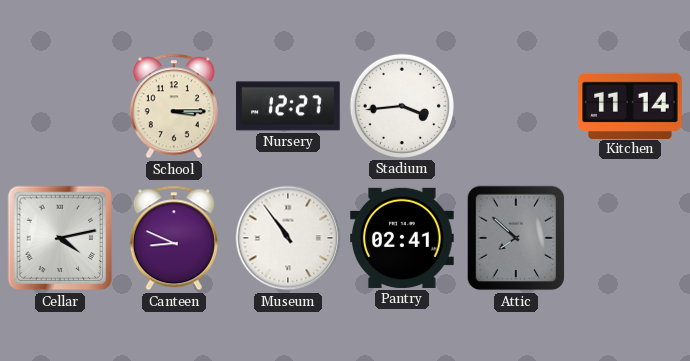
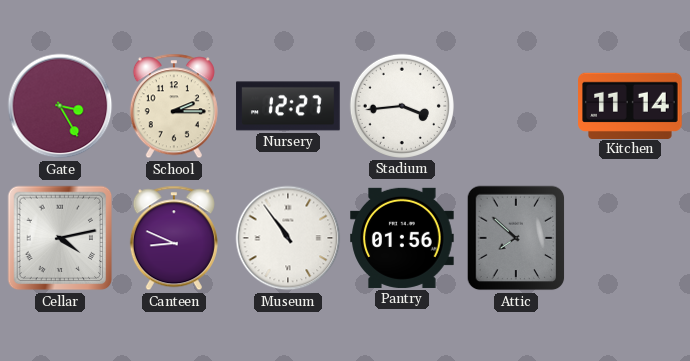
Gate: none -> 3:25 (60, 106)
School: 3:15 -> 2:15 (174, 106)
Pantry: 02:41 -> 01:56 (402, 238)
